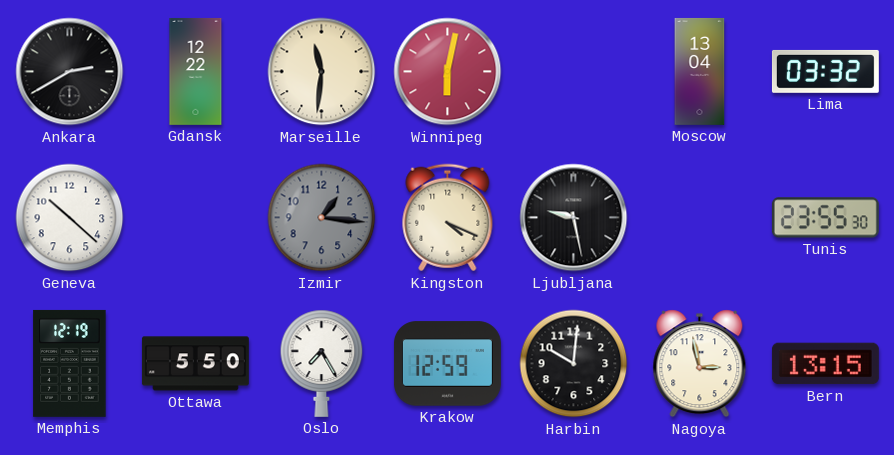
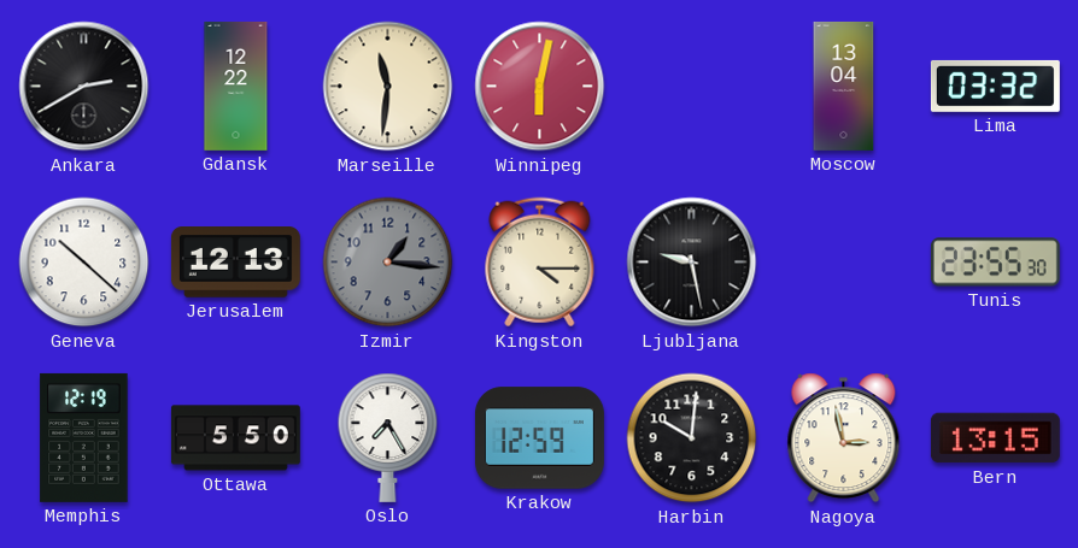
Jerusalem: none -> 12:13 (235, 263)
Kingston: 4:19 -> 4:15 (540, 263)
